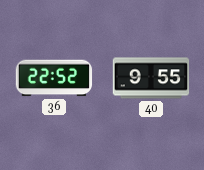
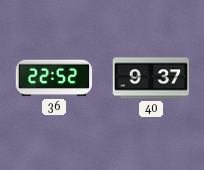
40: 9:55 -> 9:37 (151, 78)
